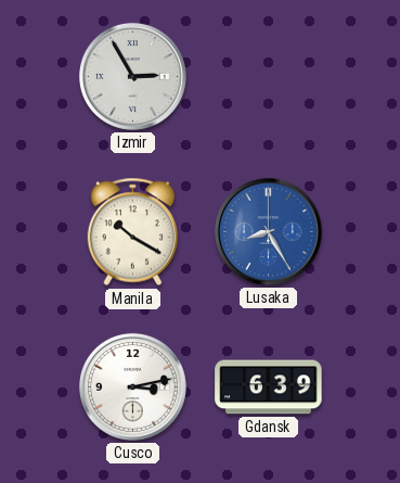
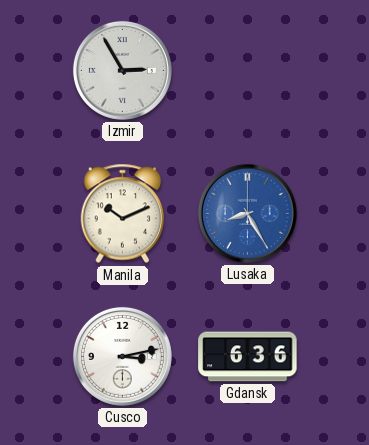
Manila: 10:20 -> 10:11 (123, 214)
Gdansk: 6:39 -> 6:36 (248, 357)
